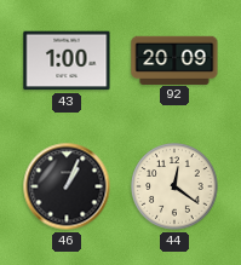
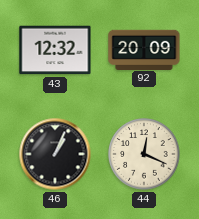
43: 1:00 -> 12:32 (55, 50)
44: 12:21 -> 12:19 (144, 154)
